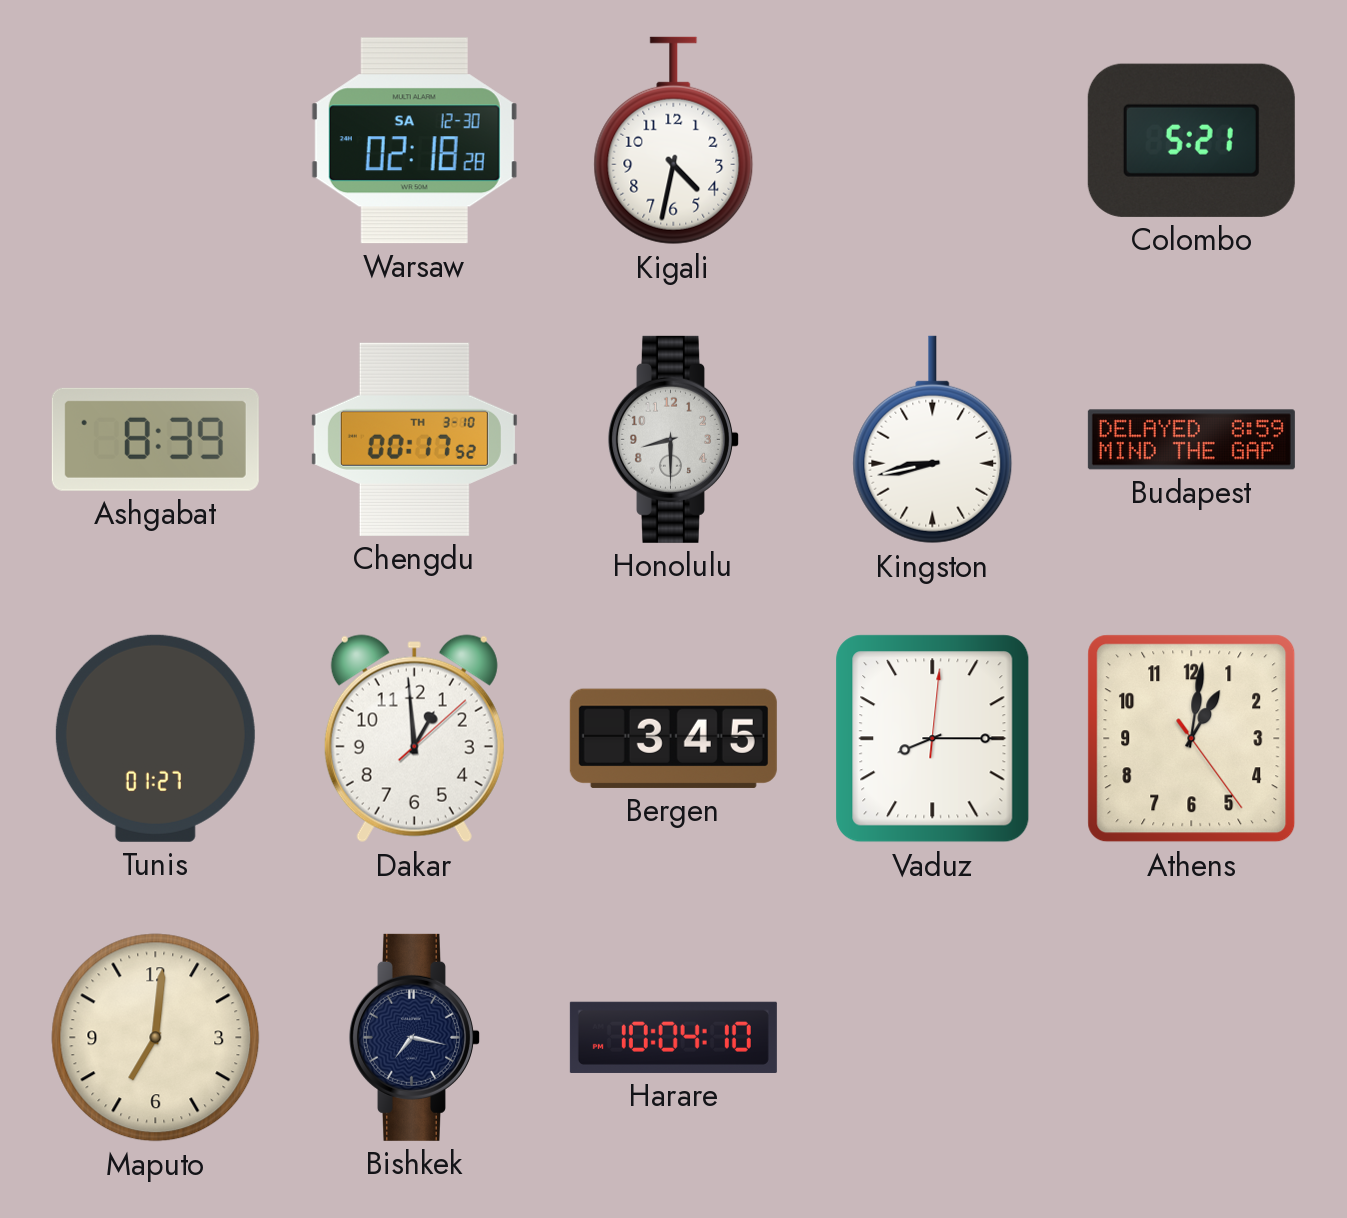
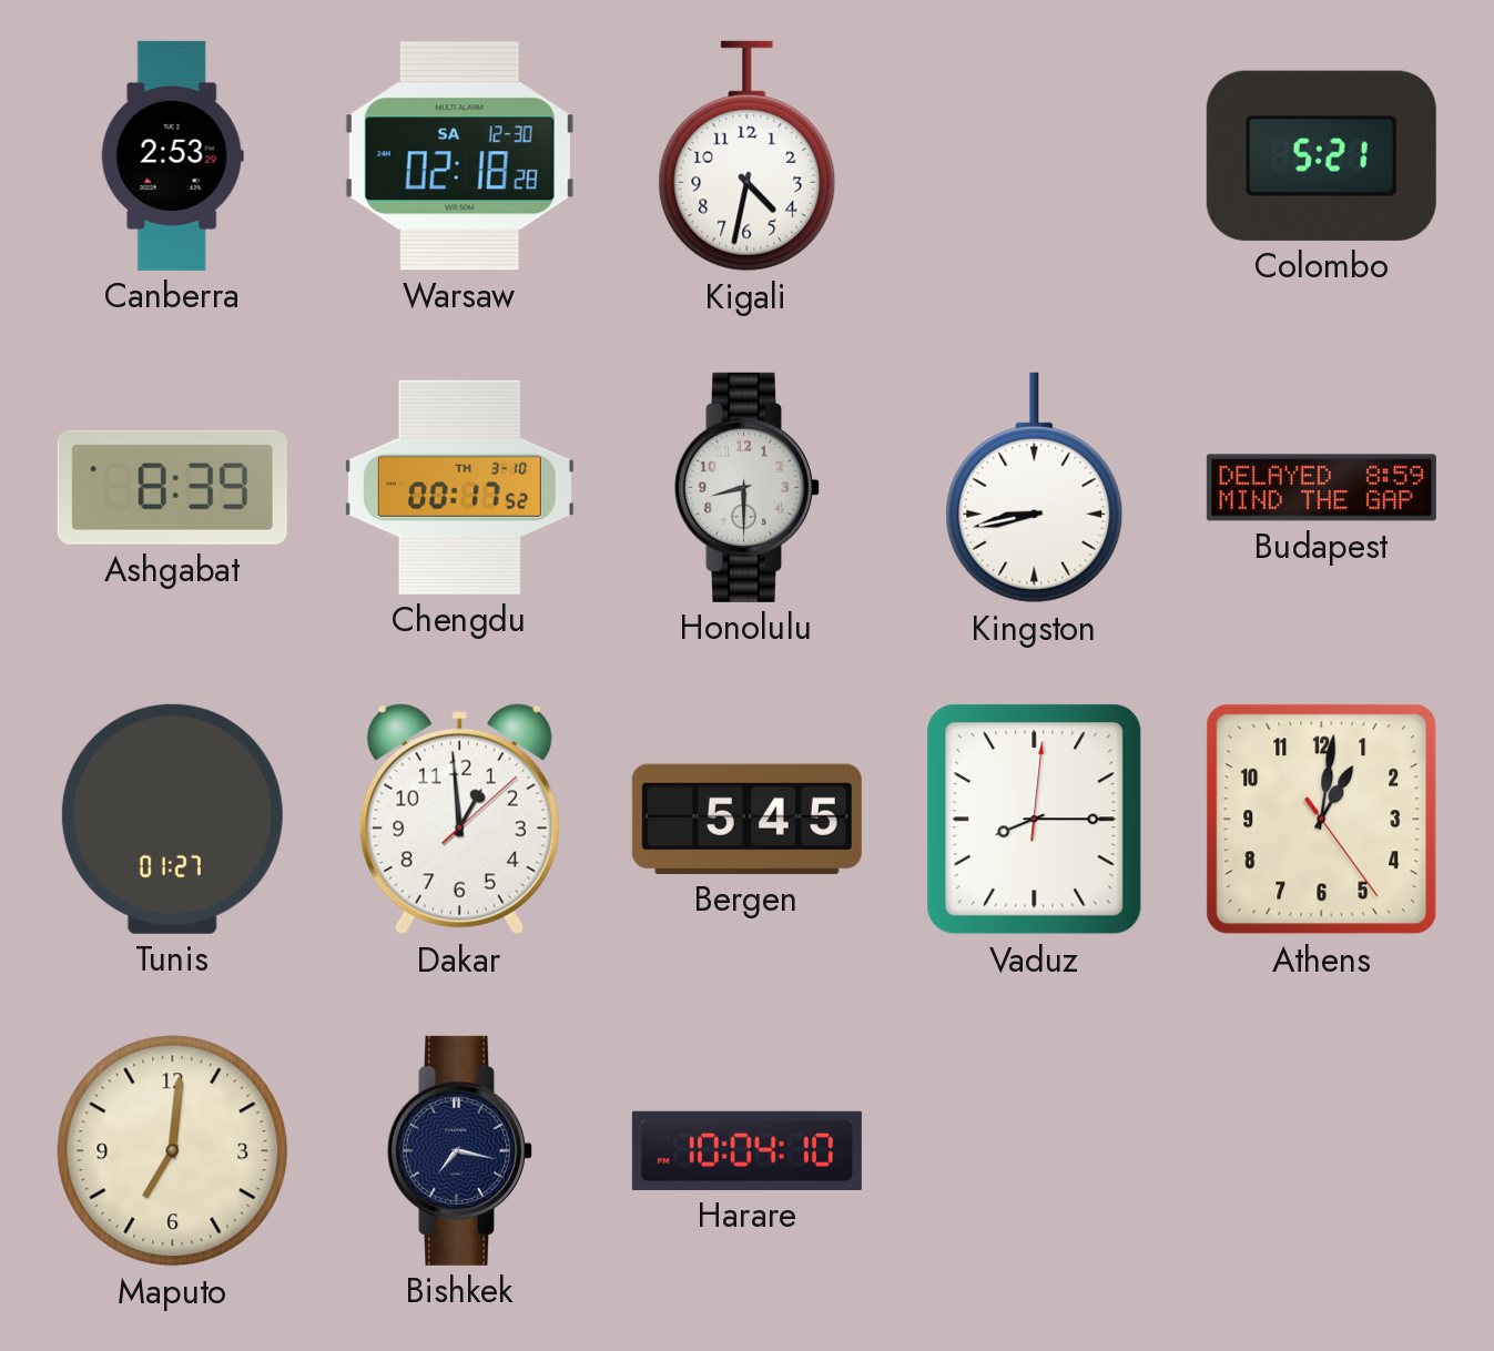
Canberra: none -> 2:53 (172, 155)
Bergen: 3:45 -> 5:45 (746, 819)
